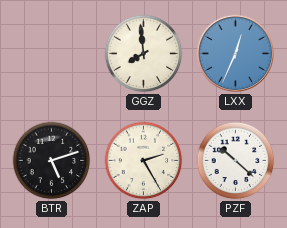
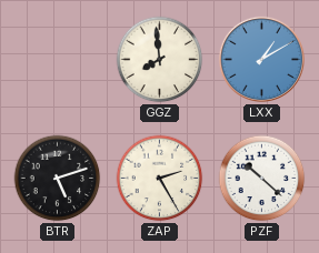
LXX: 12:34 -> 1:10 (261, 59)
